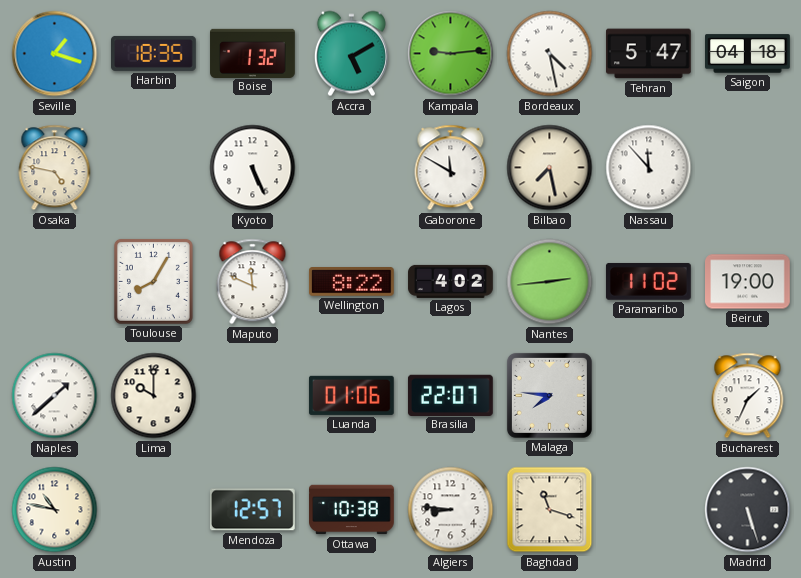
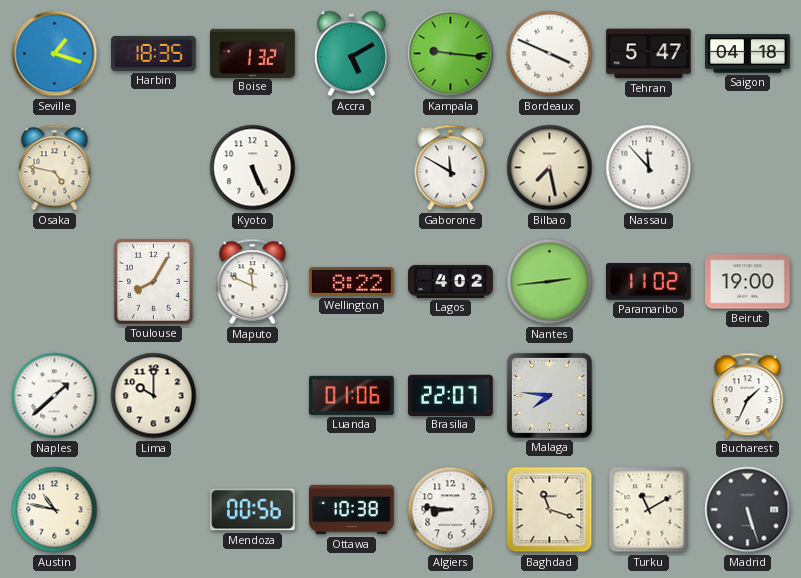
Kampala: 9:14 -> 9:16 (451, 54)
Bordeaux: 4:28 -> 3:49 (550, 54)
Mendoza: 12:57 -> 00:56 (252, 510)
Turku: none -> 11:10 (649, 510)
